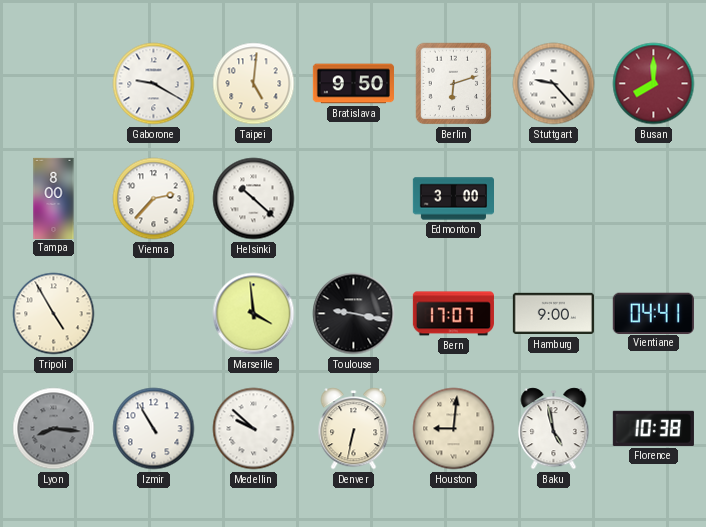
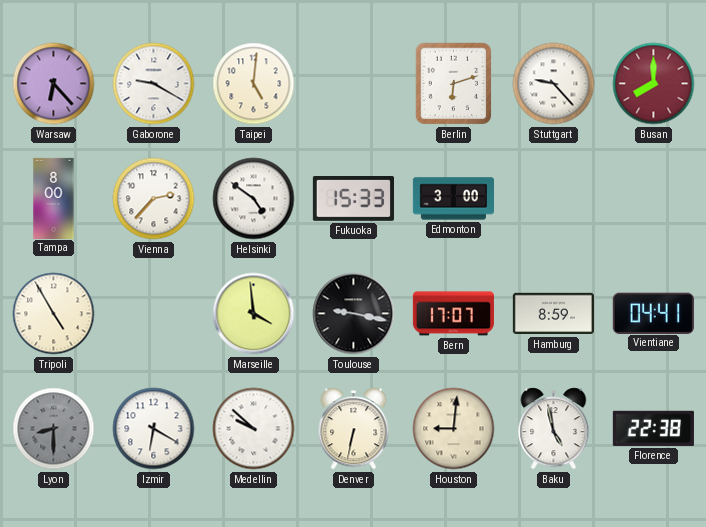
Warsaw: none -> 6:23 (54, 84)
Bratislava: 9:50 -> none (353, 84)
Helsinki: 10:22 -> 4:51 (254, 199)
Fukuoka: none -> 15:33 (353, 199)
Hamburg: 9:00 -> 8:59 (553, 314)
Lyon: 8:16 -> 8:30 (54, 429)
Izmir: 10:55 -> 6:20 (154, 429)
Florence: 10:38 -> 22:38 (653, 428)
